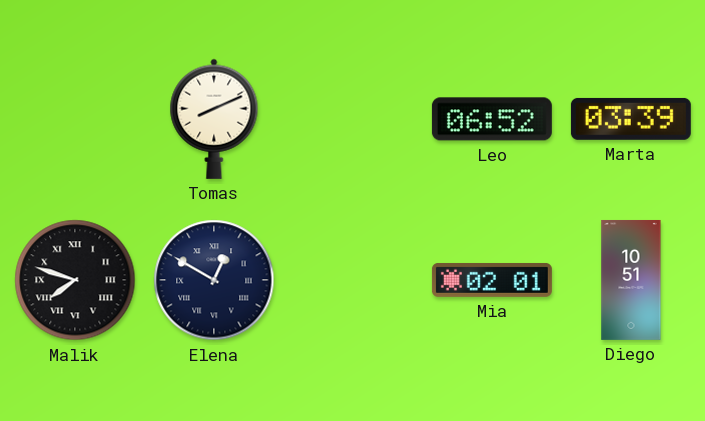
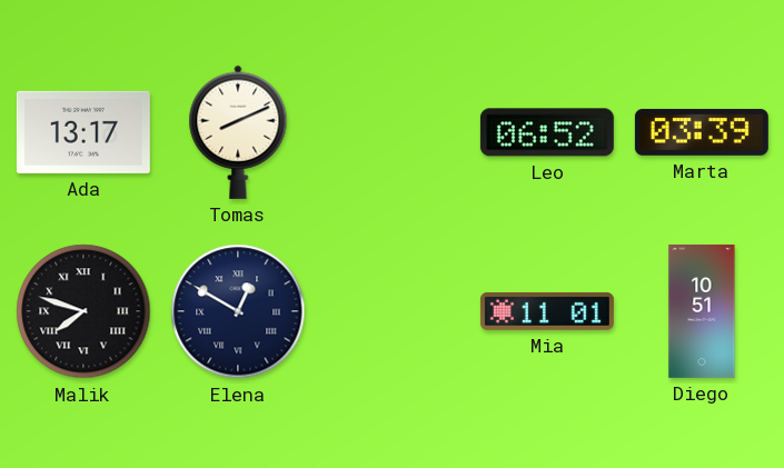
Ada: none -> 13:17 (83, 132)
Mia: 02:01 -> 11:01 (547, 311)
